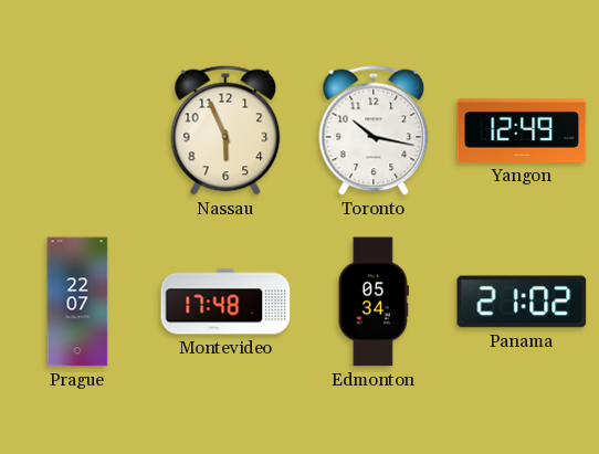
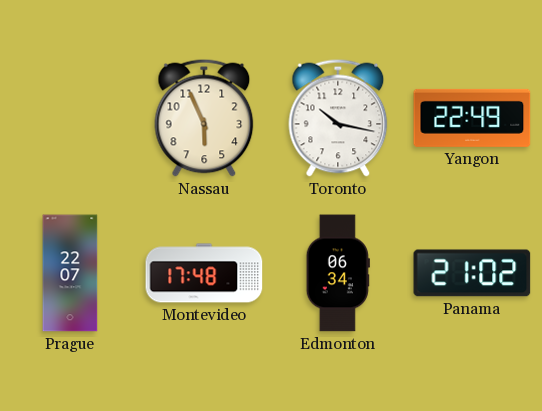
Yangon: 12:49 -> 22:49 (472, 118)
Edmonton: 05:34 -> 06:34 (338, 273)
